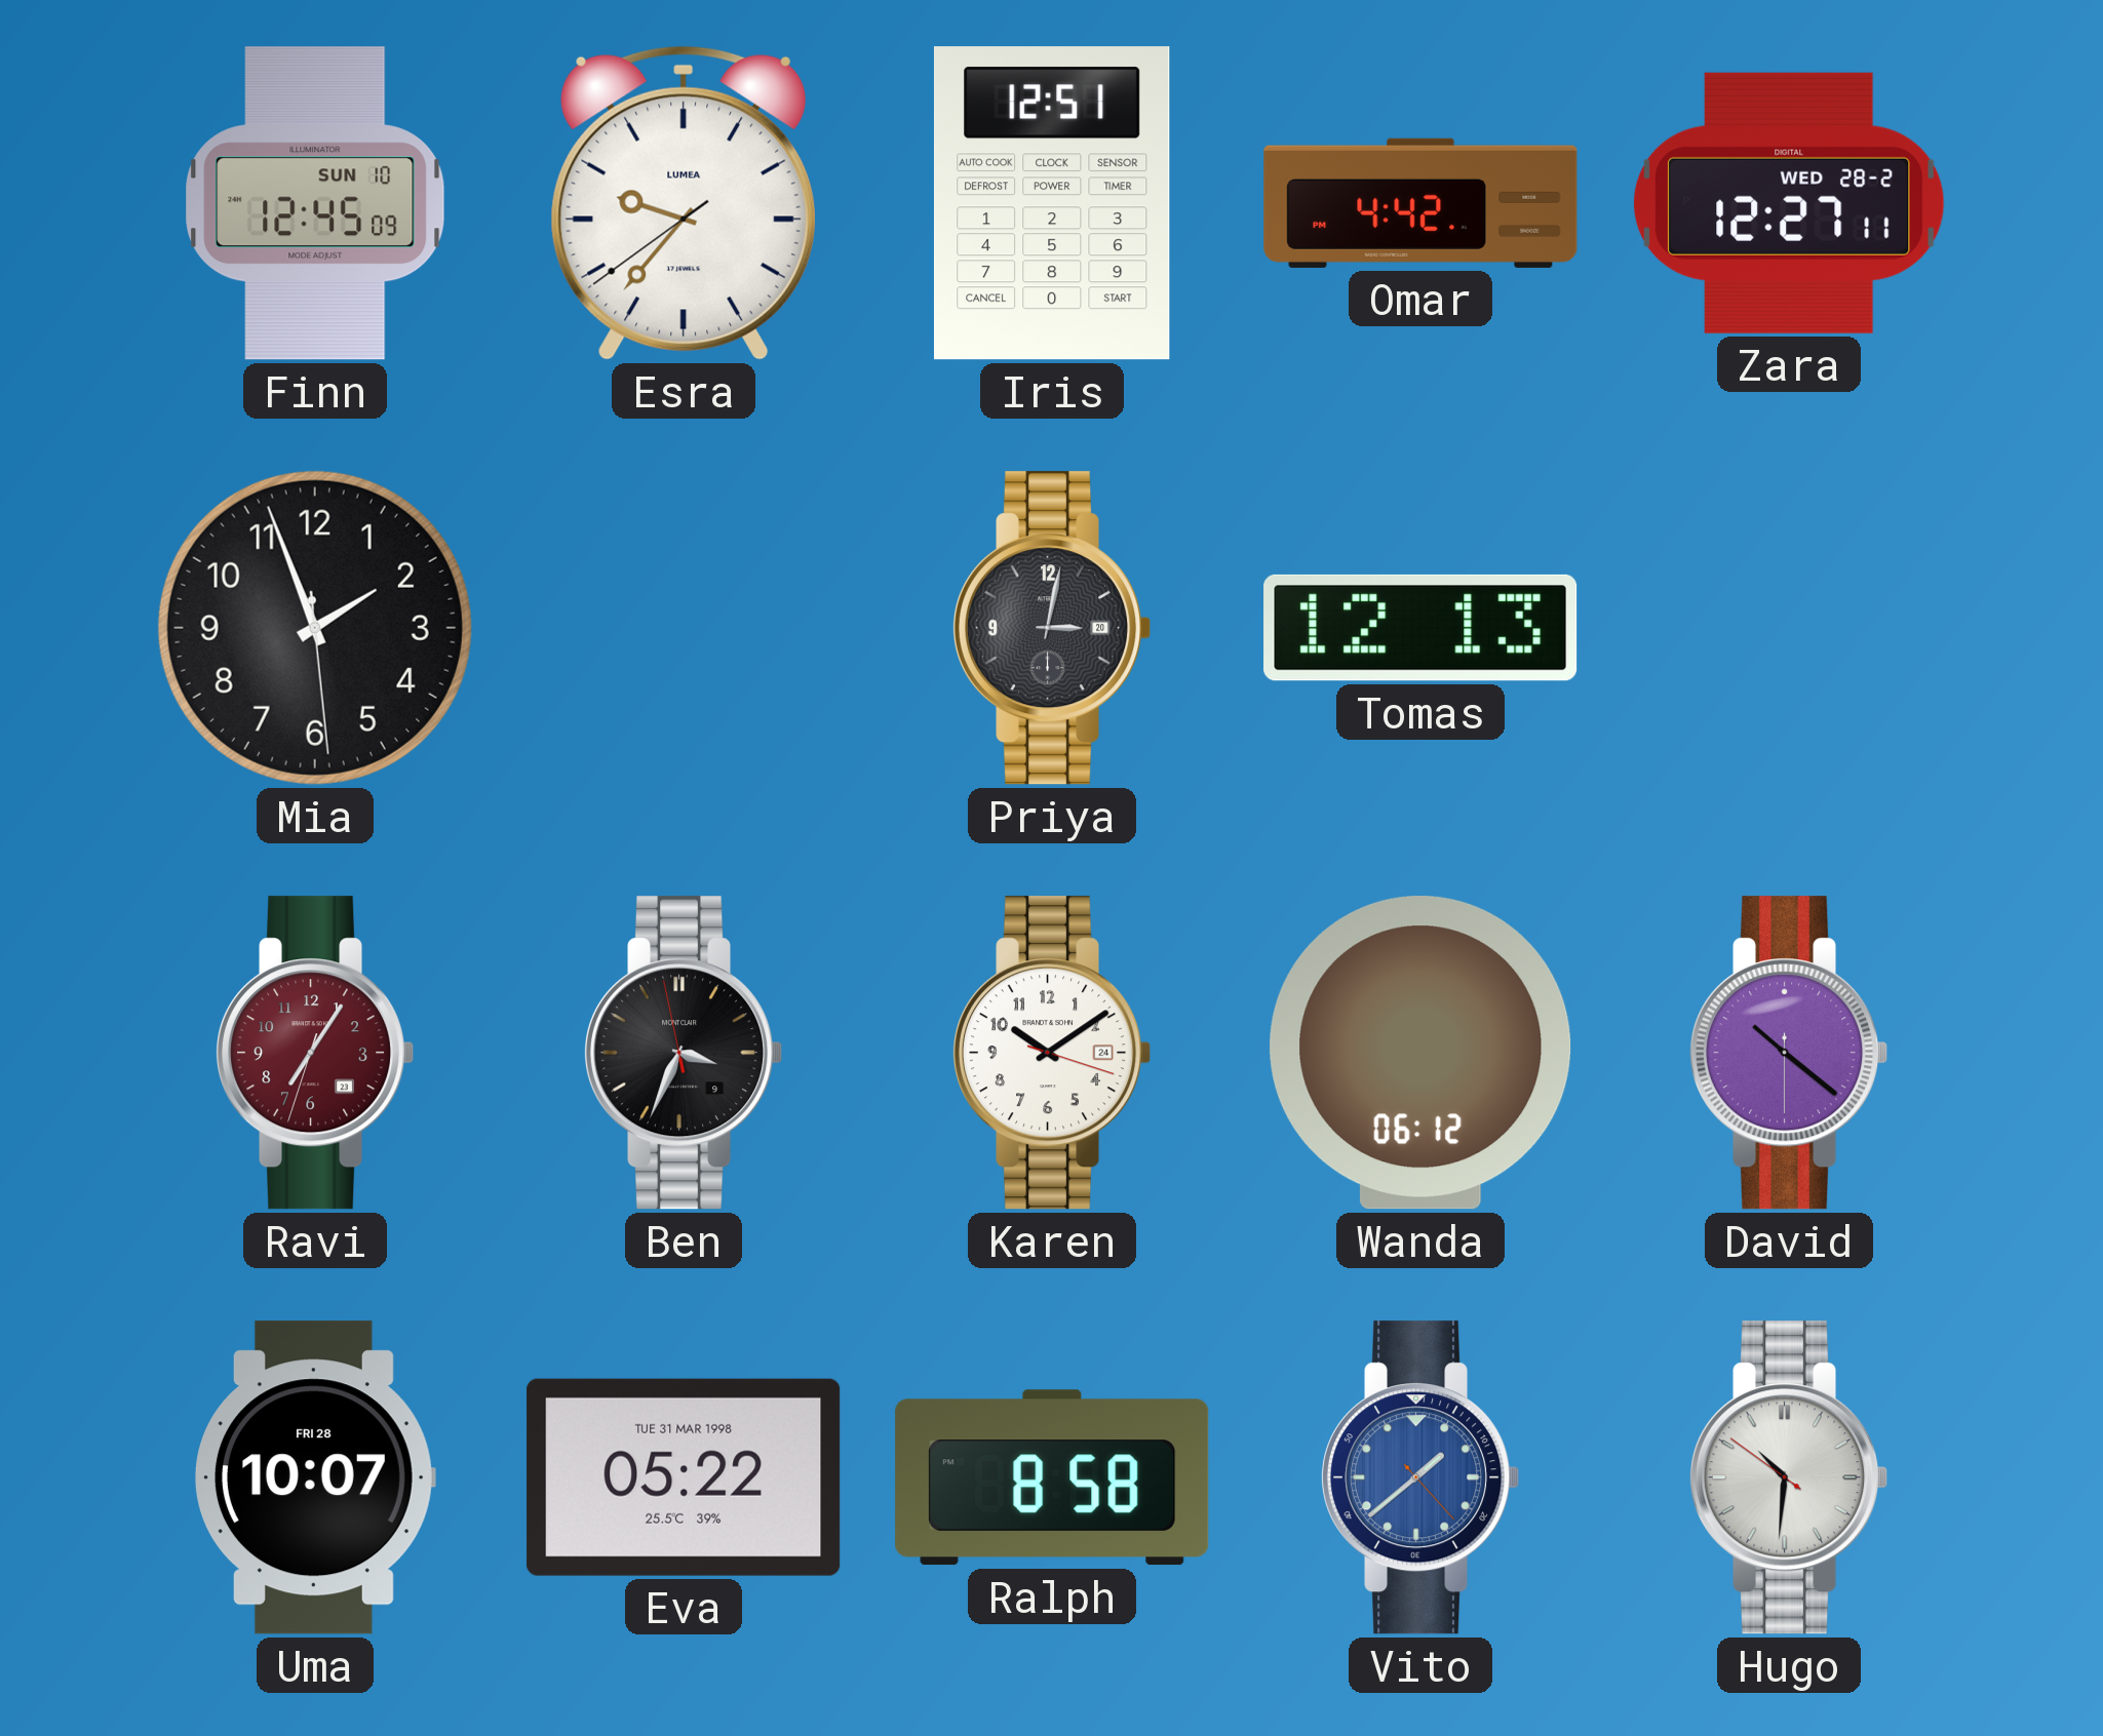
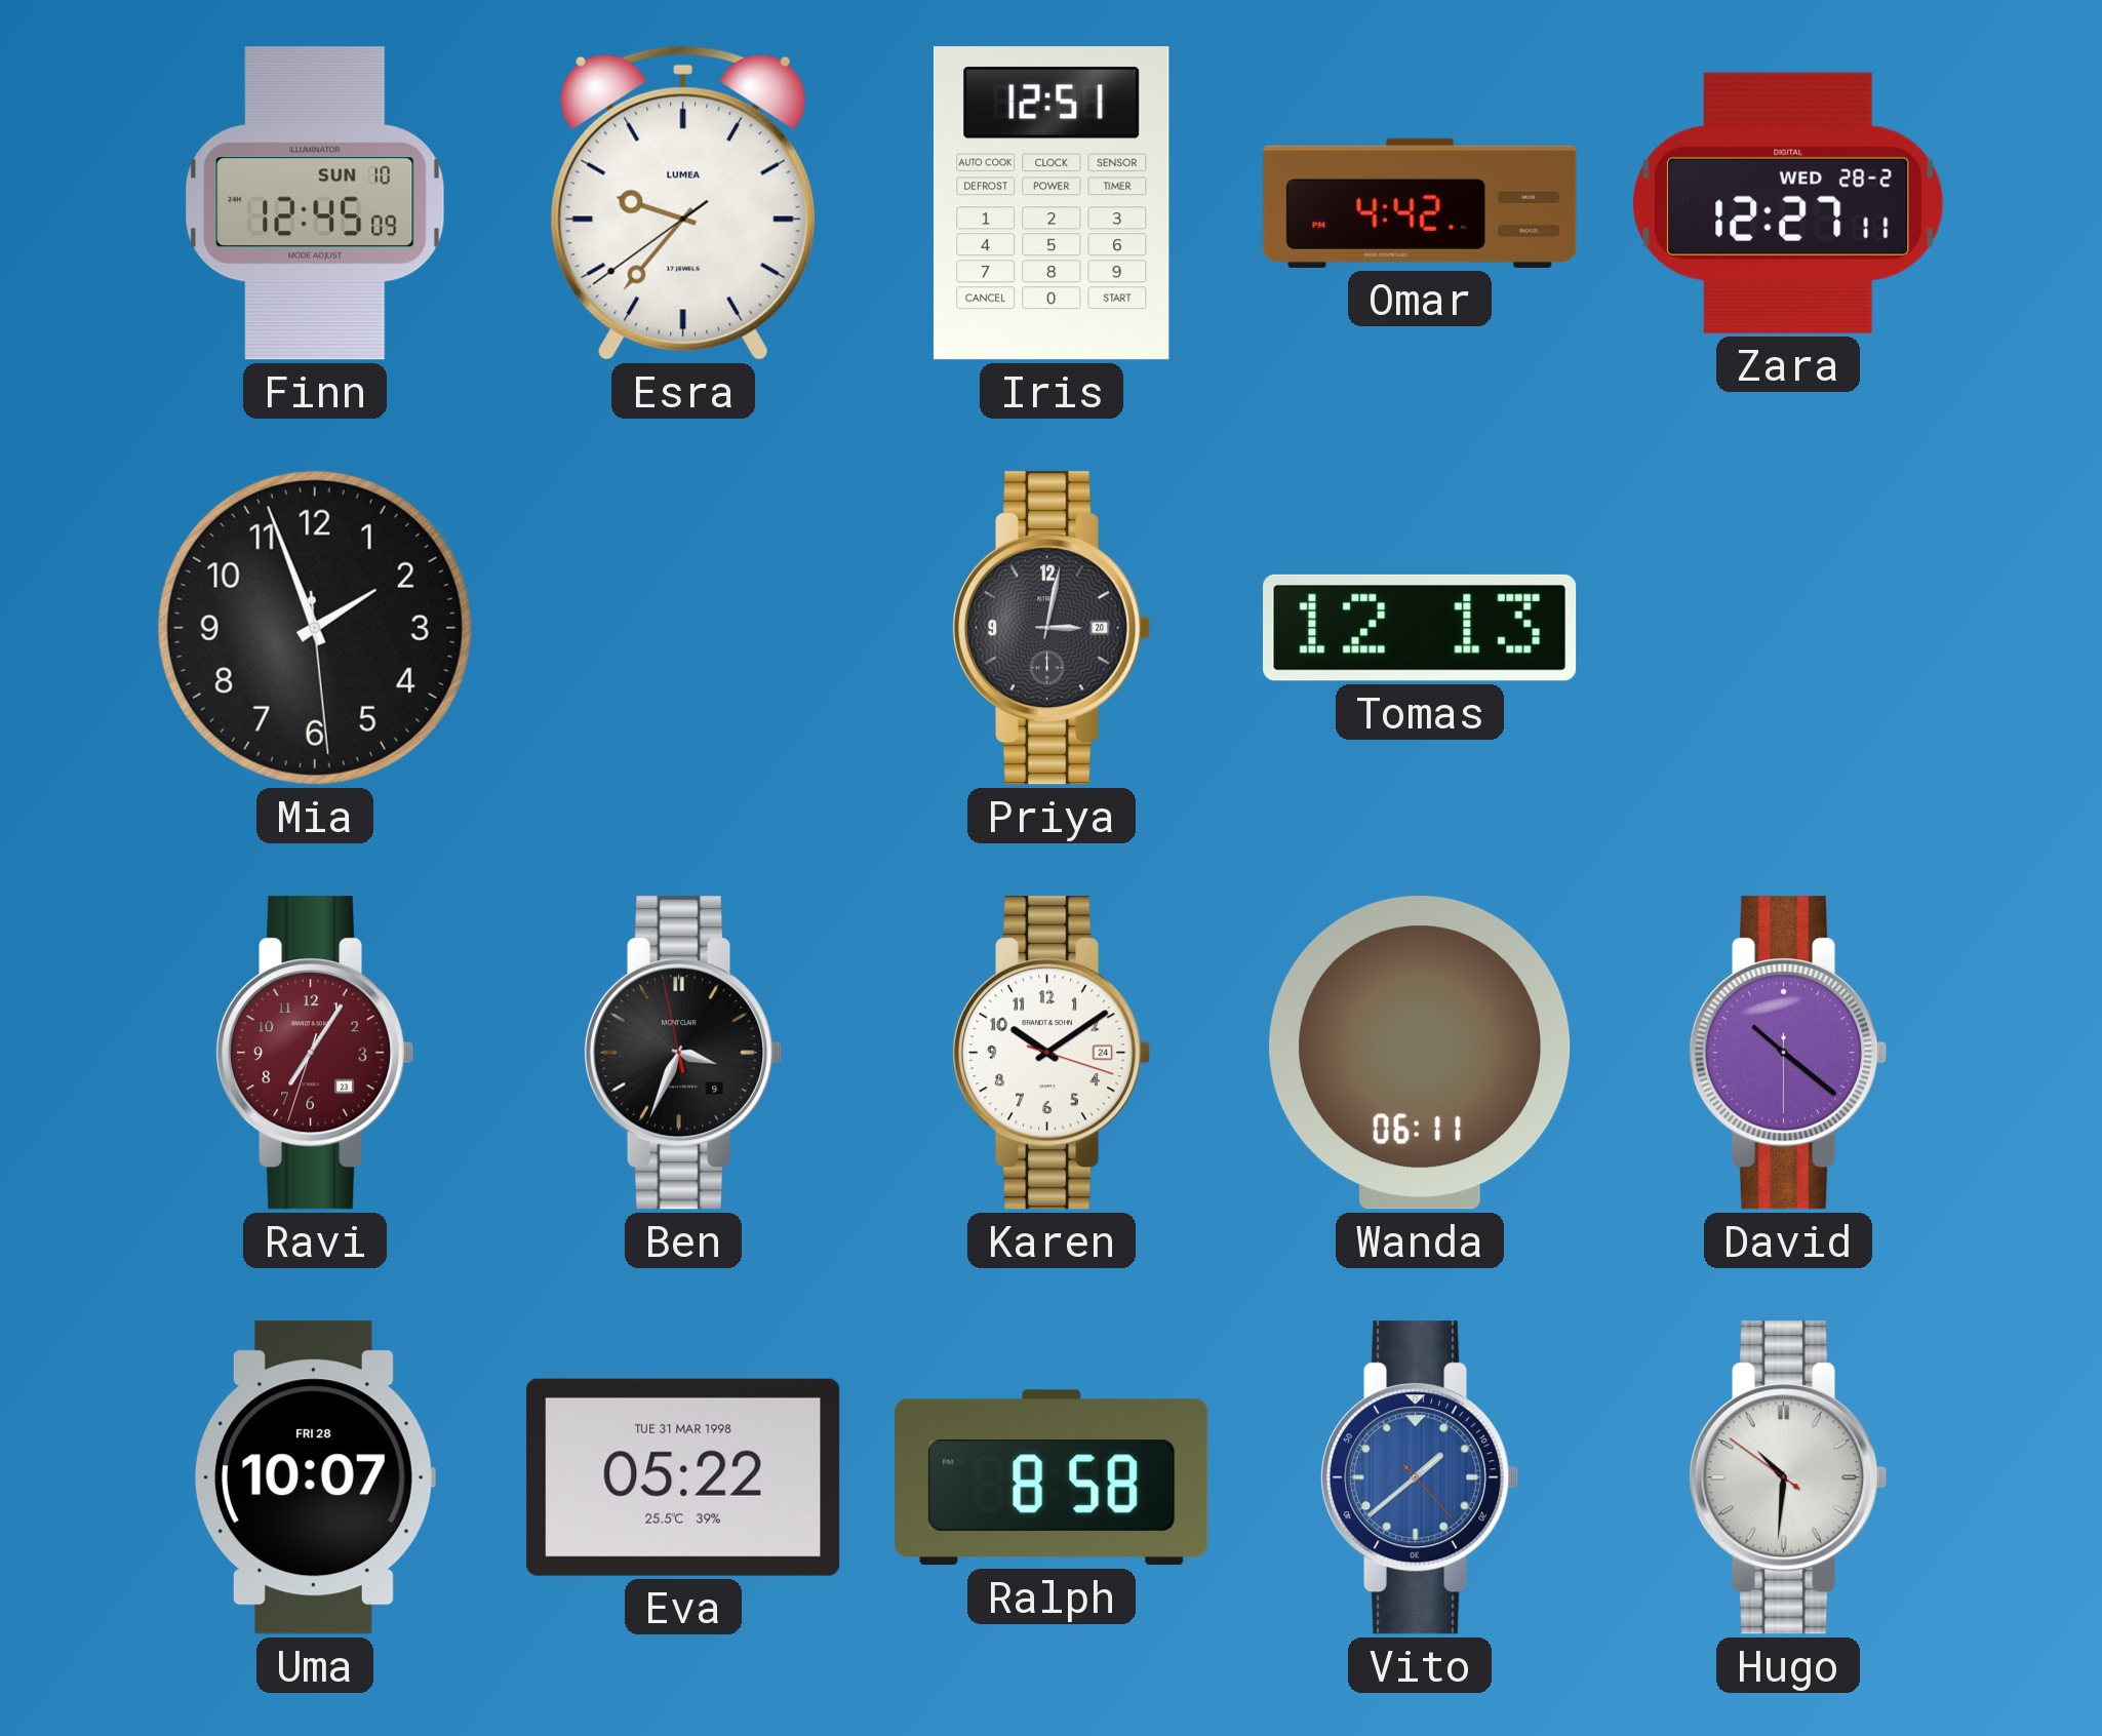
Wanda: 06:12 -> 06:11 (1420, 1053)
